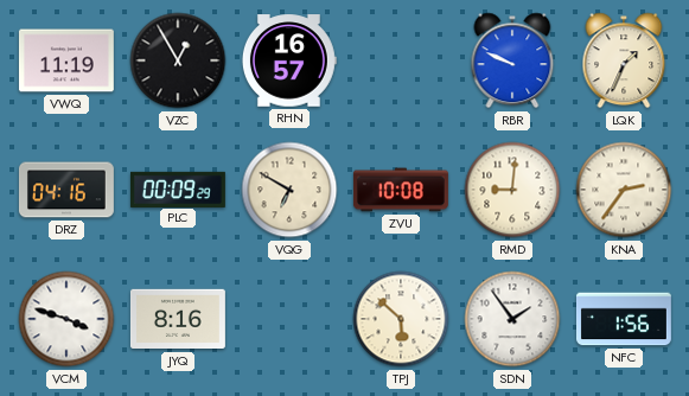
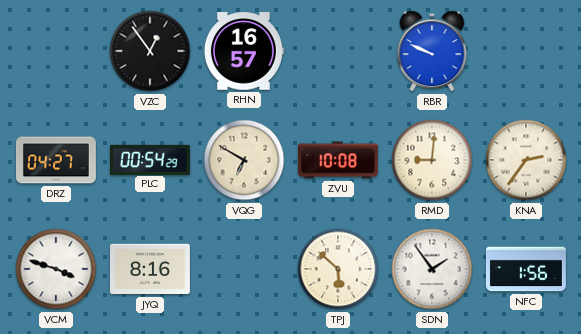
VWQ: 11:19 -> none (66, 60)
VZC: 12:55 -> 12:54 (150, 51)
LQK: 1:34 -> none (624, 60)
DRZ: 04:16 -> 04:27 (56, 160)
PLC: 00:09 -> 00:54 (150, 159)
